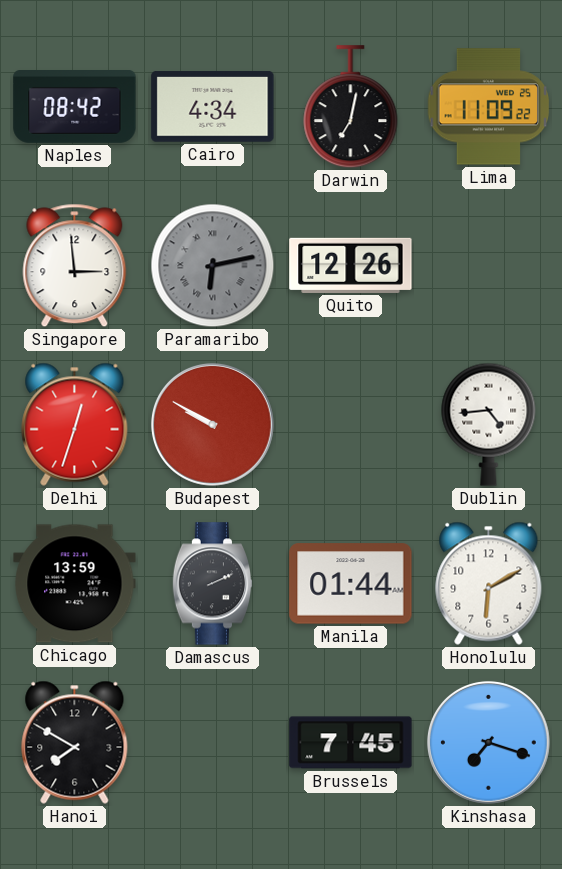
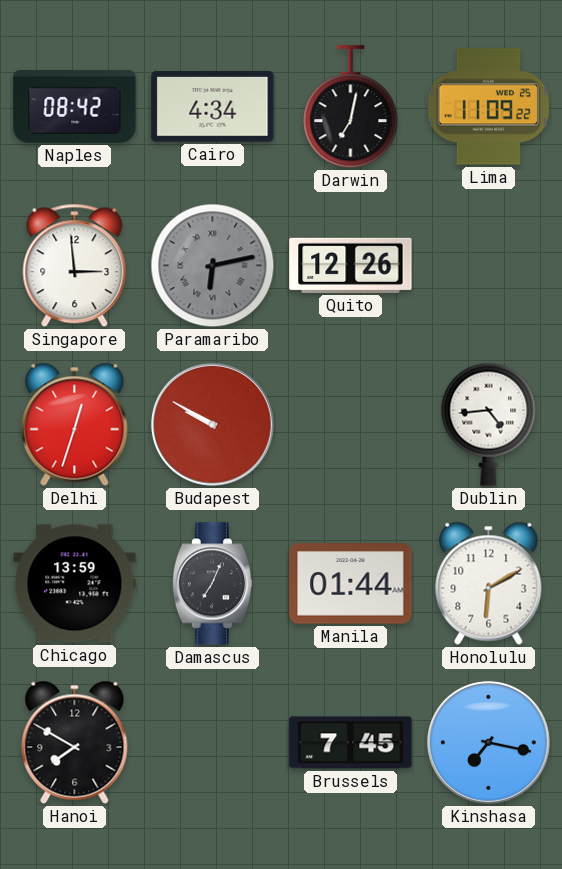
Damascus: 2:11 -> 7:04 (213, 584)
Kinshasa: 7:18 -> 7:17 (488, 742)
